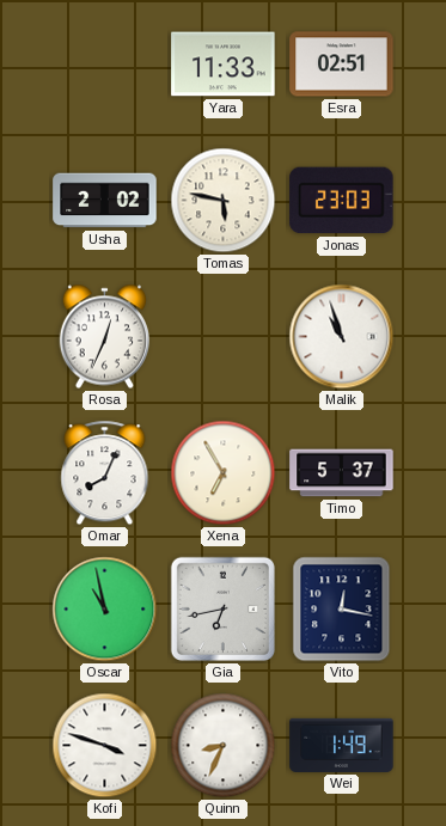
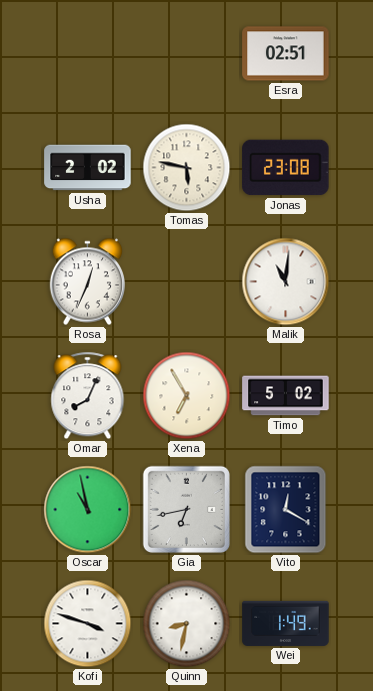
Yara: 11:33 -> none (224, 65)
Jonas: 23:03 -> 23:08 (286, 168)
Malik: 10:57 -> 11:01 (286, 282)
Timo: 5:37 -> 5:02 (286, 396)
Vito: 12:17 -> 12:20 (286, 510)
Quinn: 8:34 -> 8:32 (187, 624)
